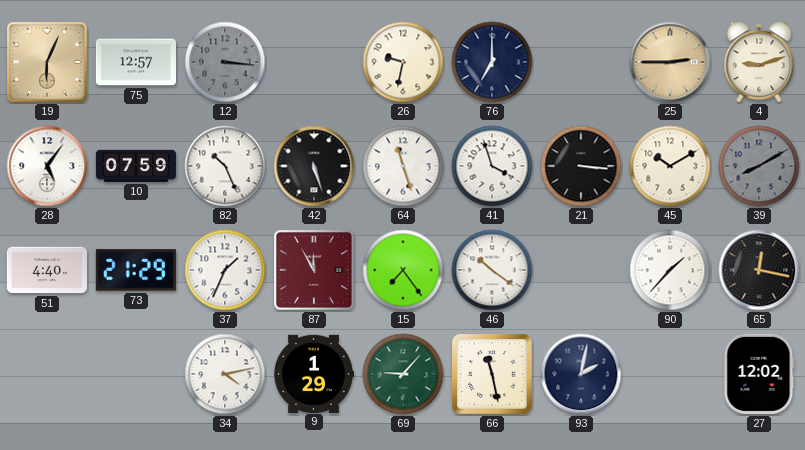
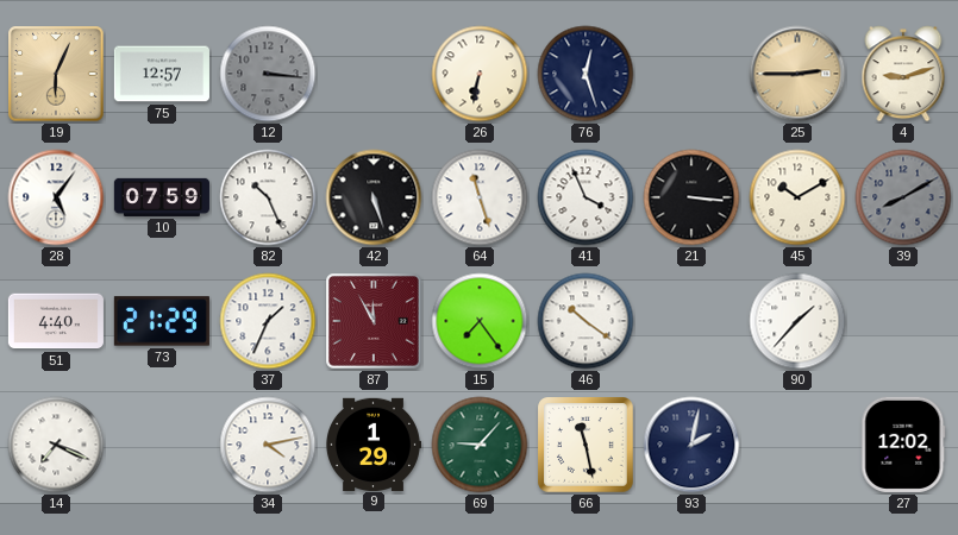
26: 9:32 -> 6:32 (480, 74)
76: 7:00 -> 12:27 (586, 74)
41: 3:57 -> 3:56 (586, 197)
65: 12:17 -> none (759, 270)
14: none -> 7:19 (56, 445)
